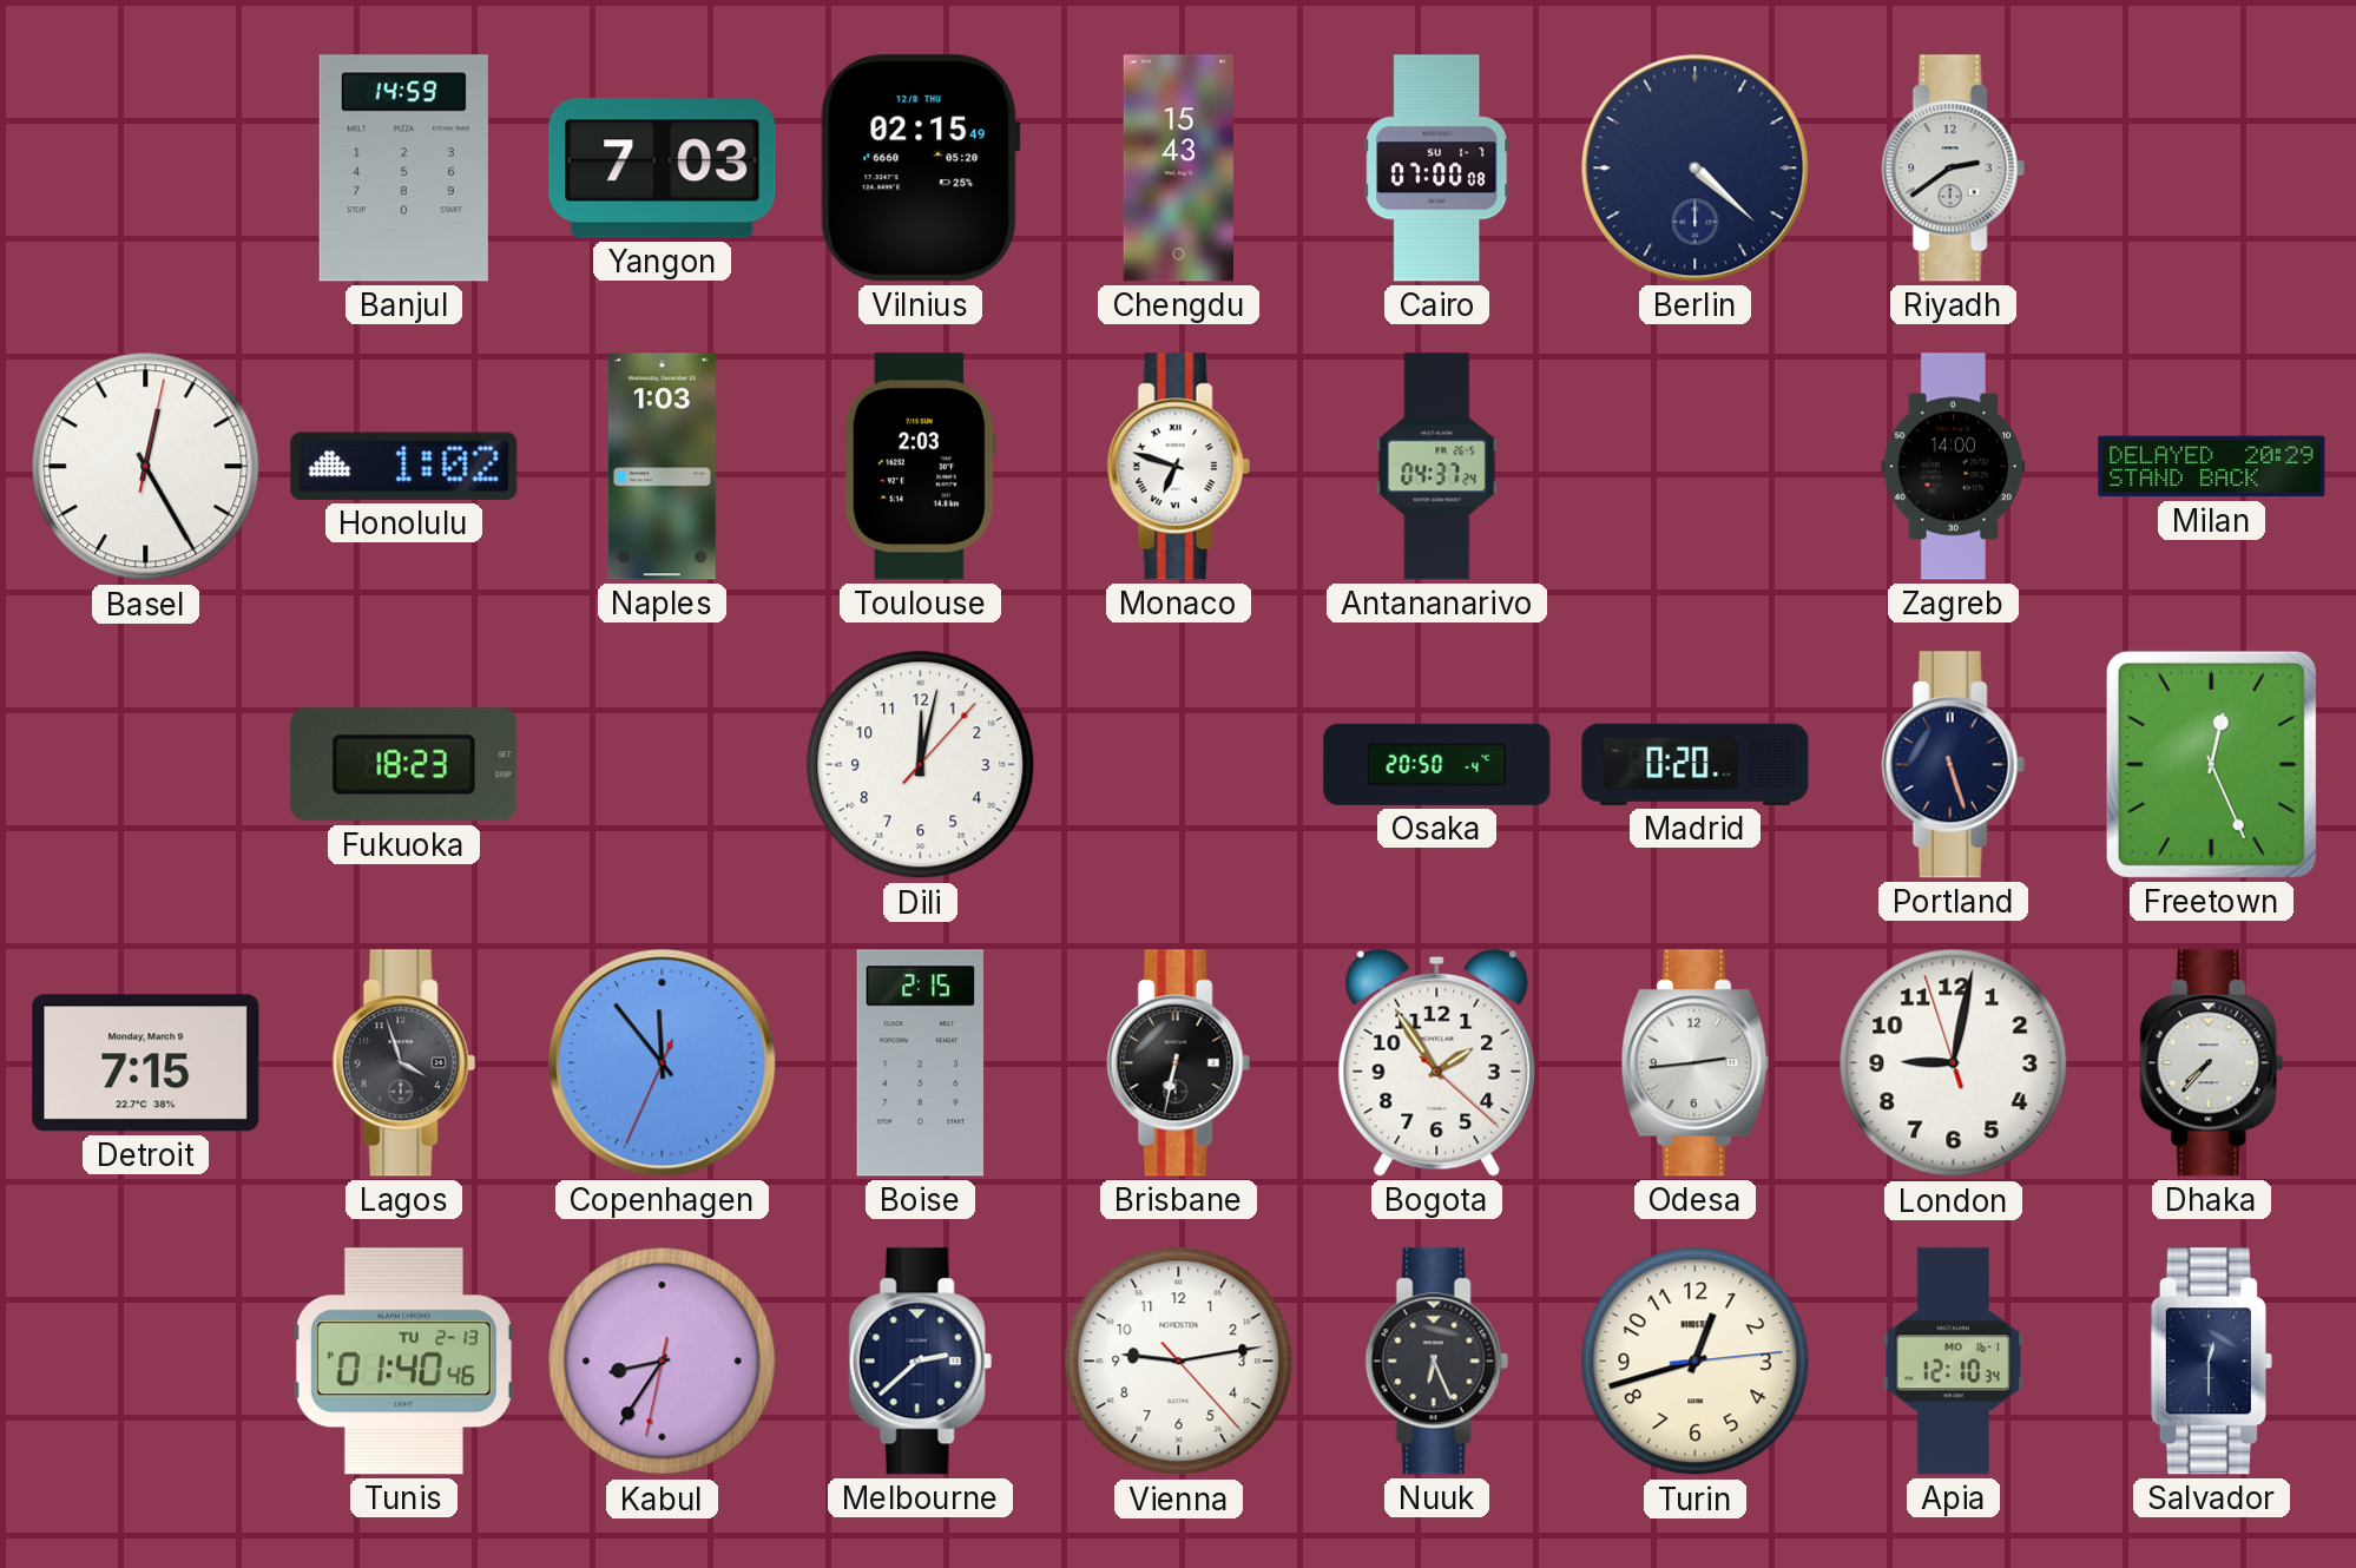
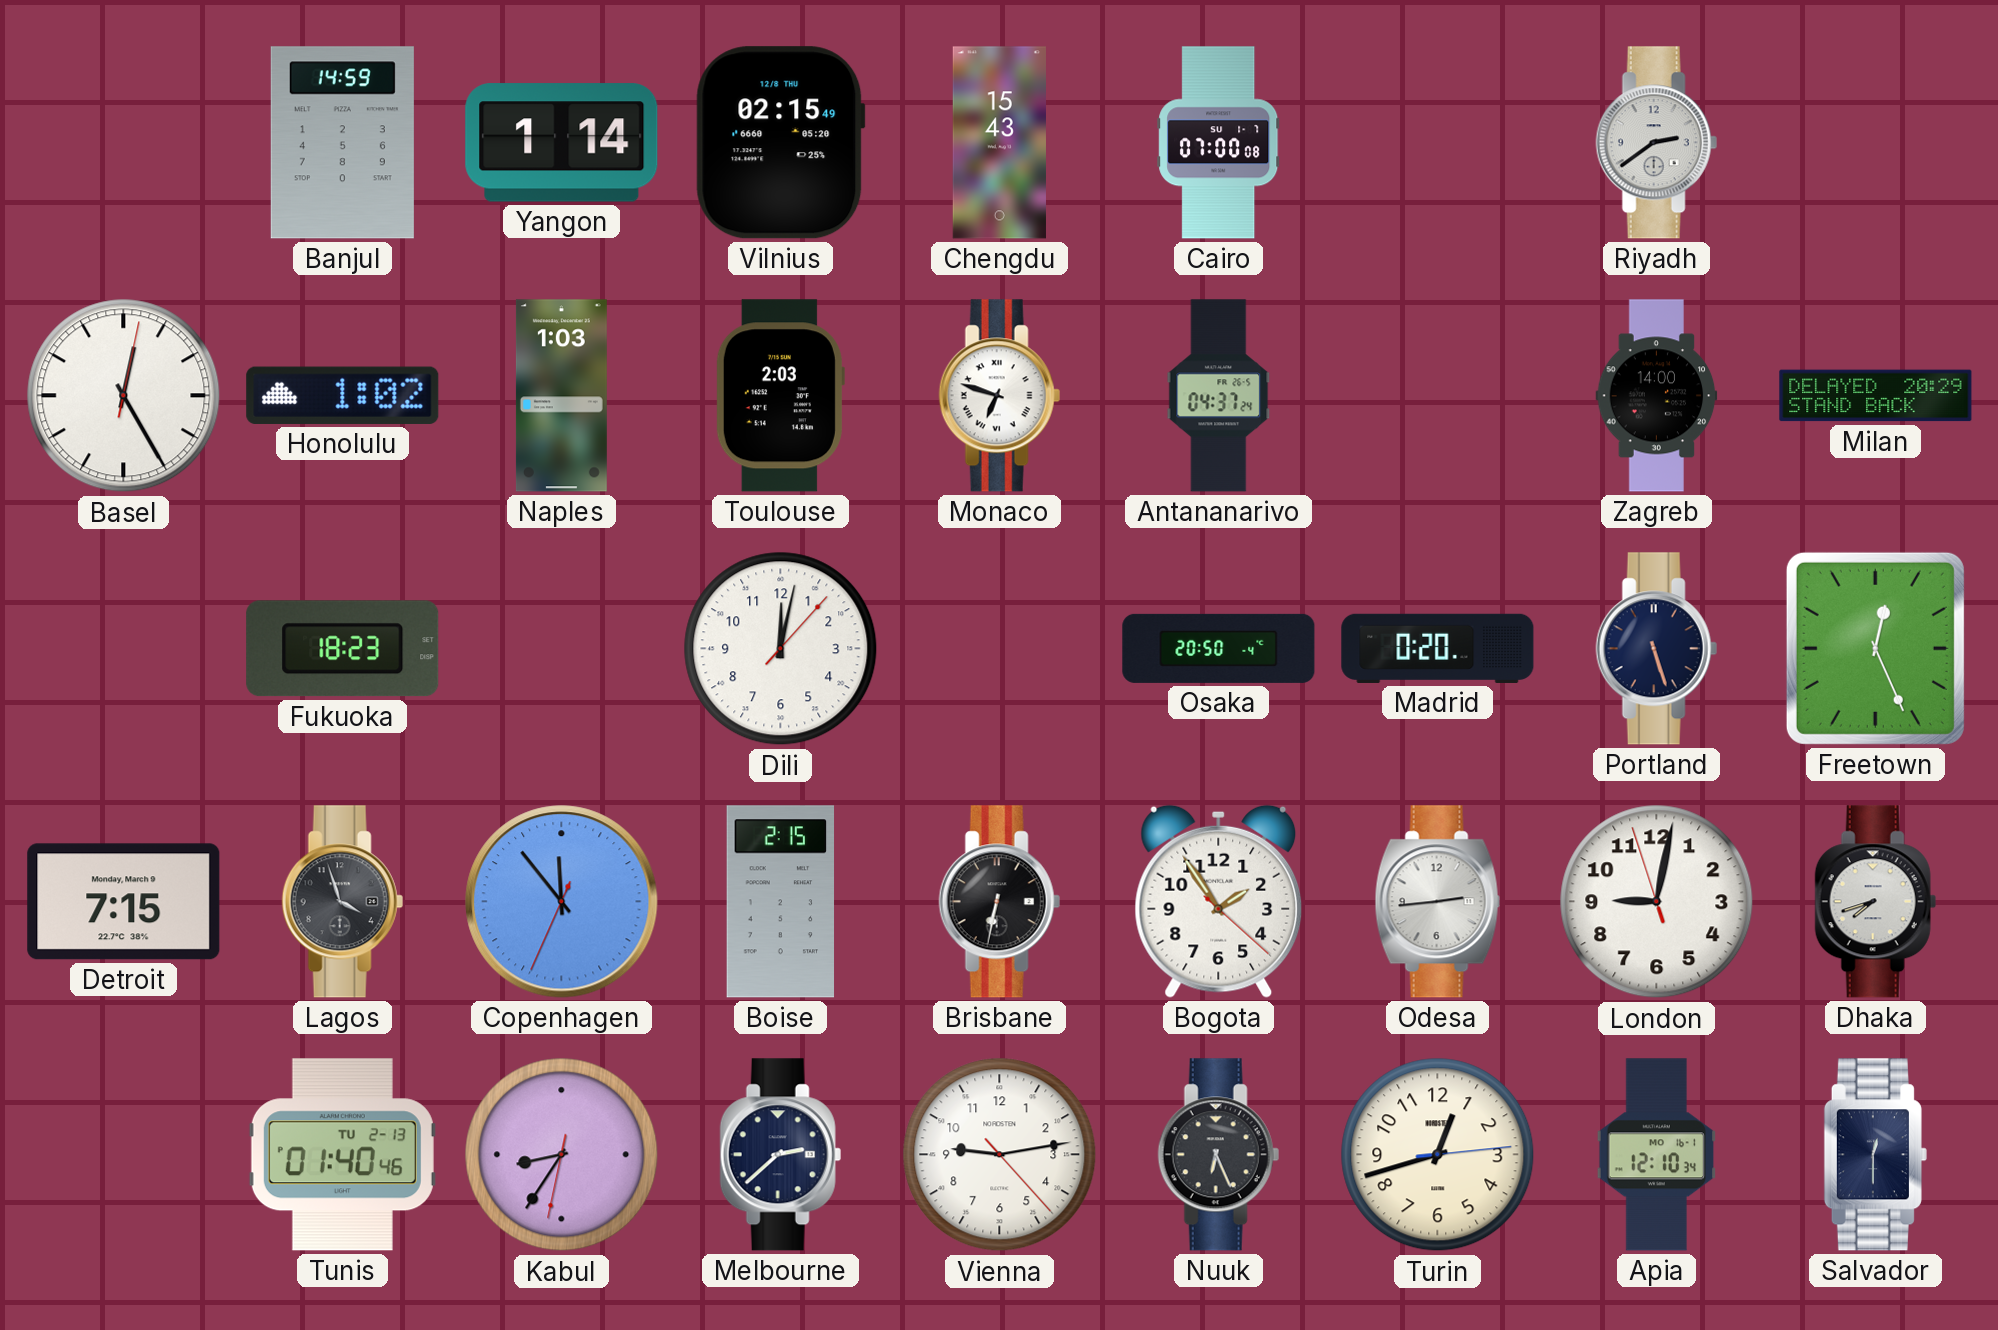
Yangon: 7:03 -> 1:14 (562, 143)
Berlin: 4:22 -> none (1696, 169)
Dhaka: 7:37 -> 7:42 (1875, 902)
